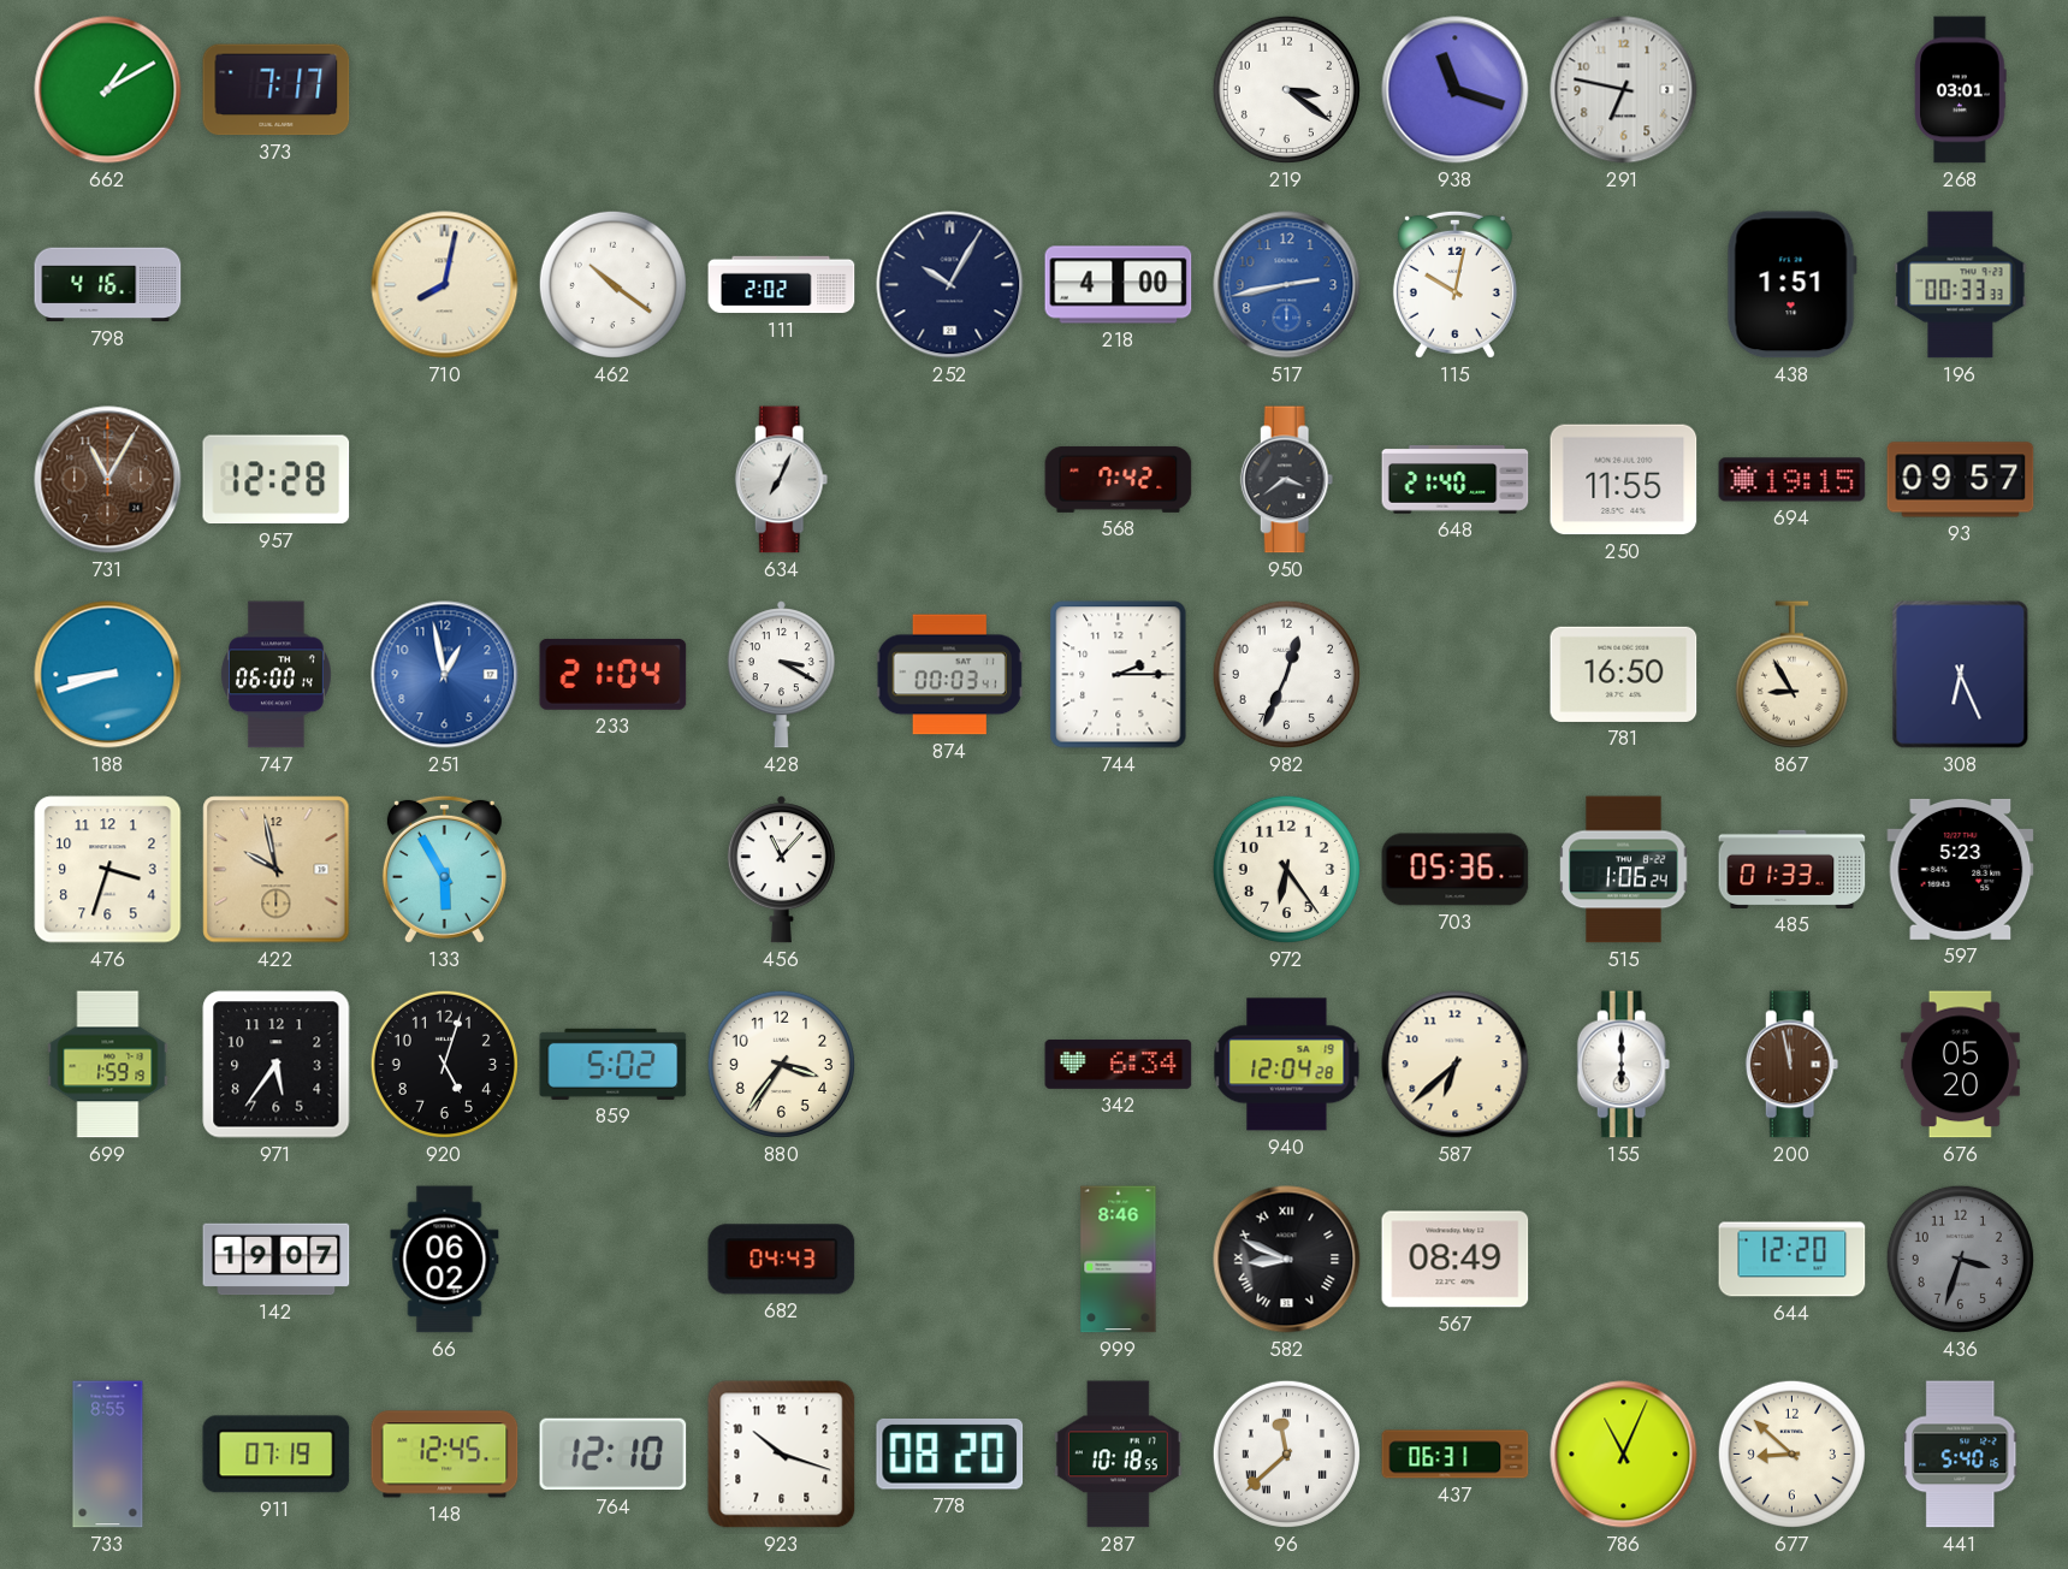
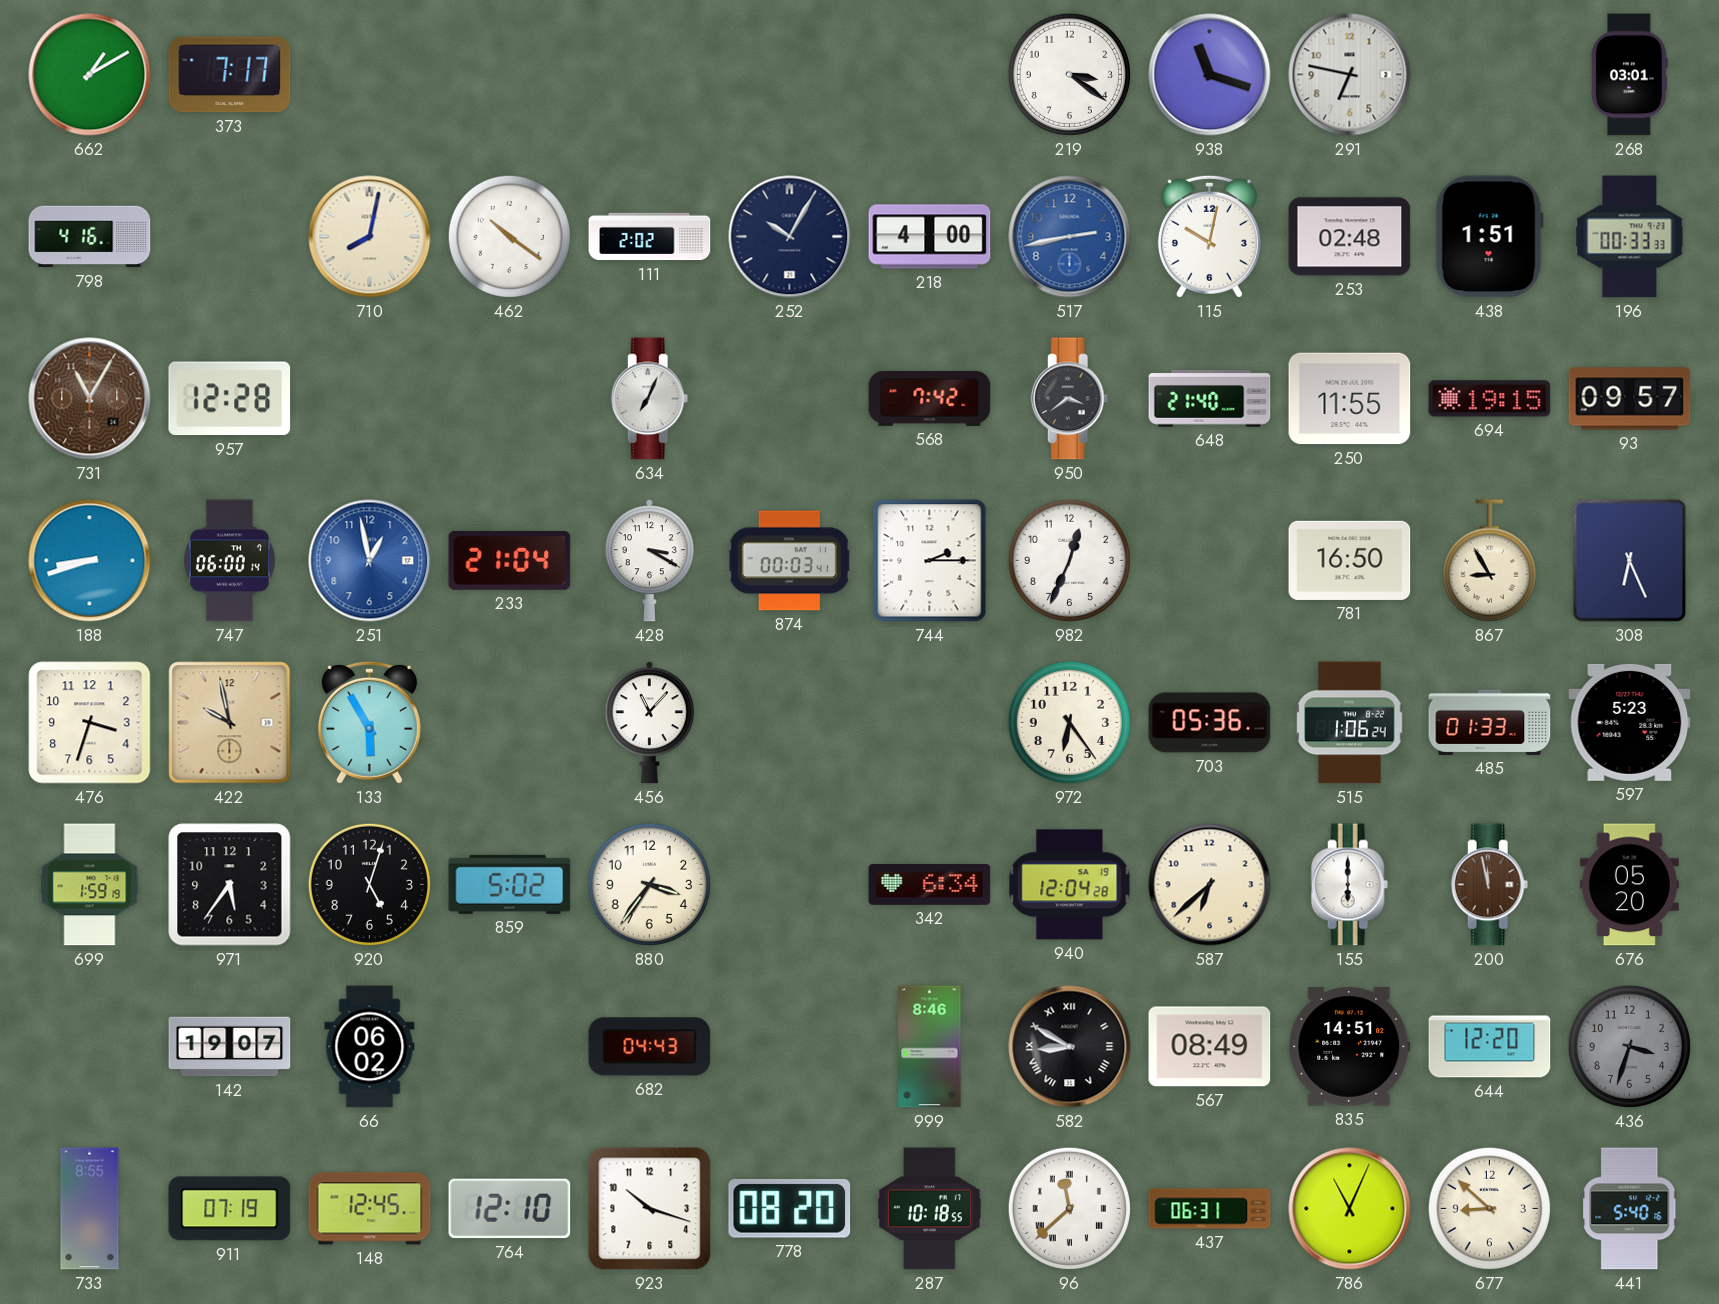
253: none -> 02:48 (1350, 237)
582: 8:49 -> 8:50 (1070, 1047)
835: none -> 14:51 (1350, 1047)
